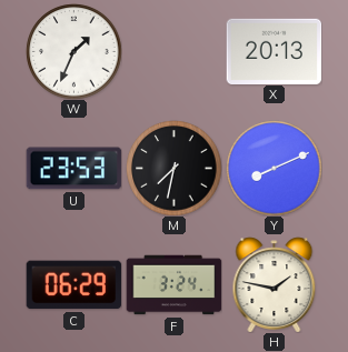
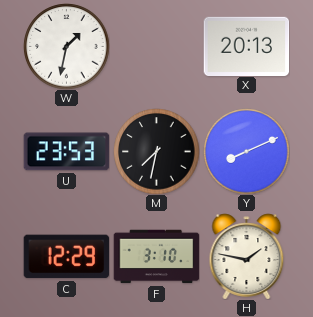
W: 1:34 -> 1:32 (66, 46)
C: 06:29 -> 12:29 (66, 257)
F: 3:24 -> 3:10 (156, 257)
